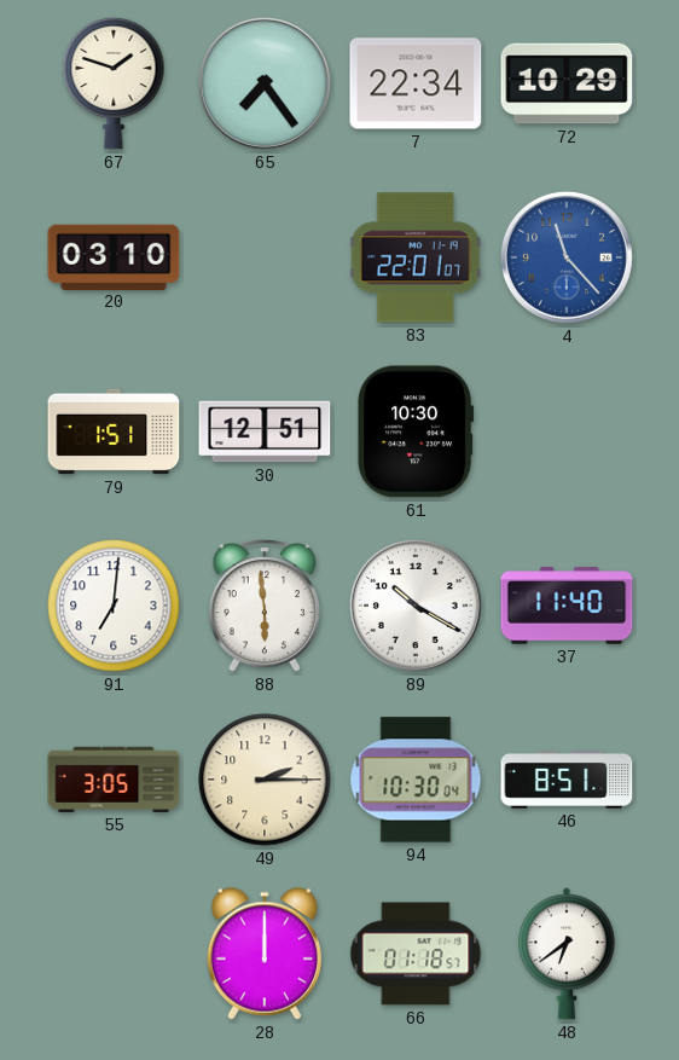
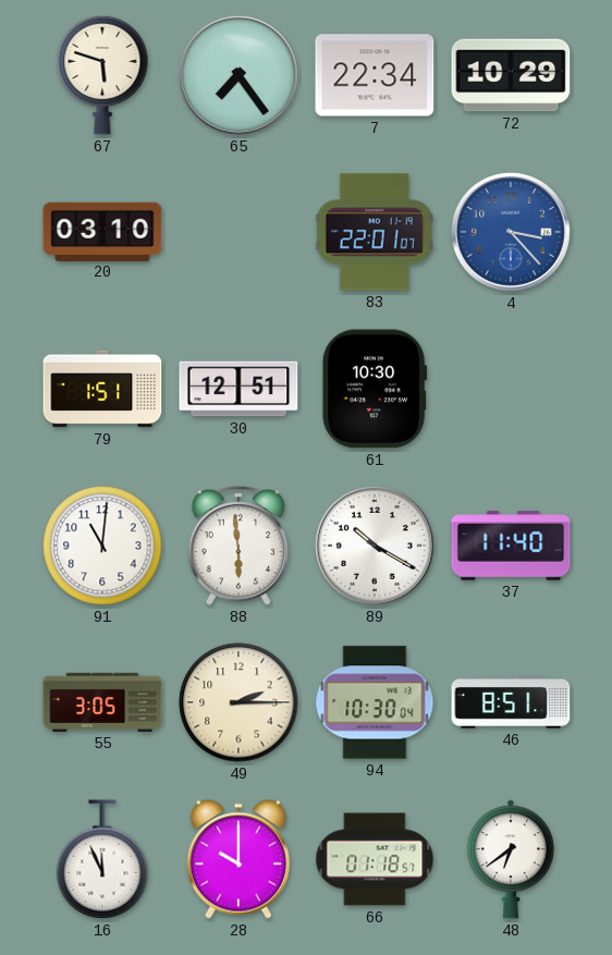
67: 1:48 -> 5:48 (102, 75)
4: 11:23 -> 3:23 (511, 232)
91: 7:01 -> 11:01 (102, 546)
16: none -> 11:56 (102, 859)
28: 12:00 -> 10:00 (238, 859)
